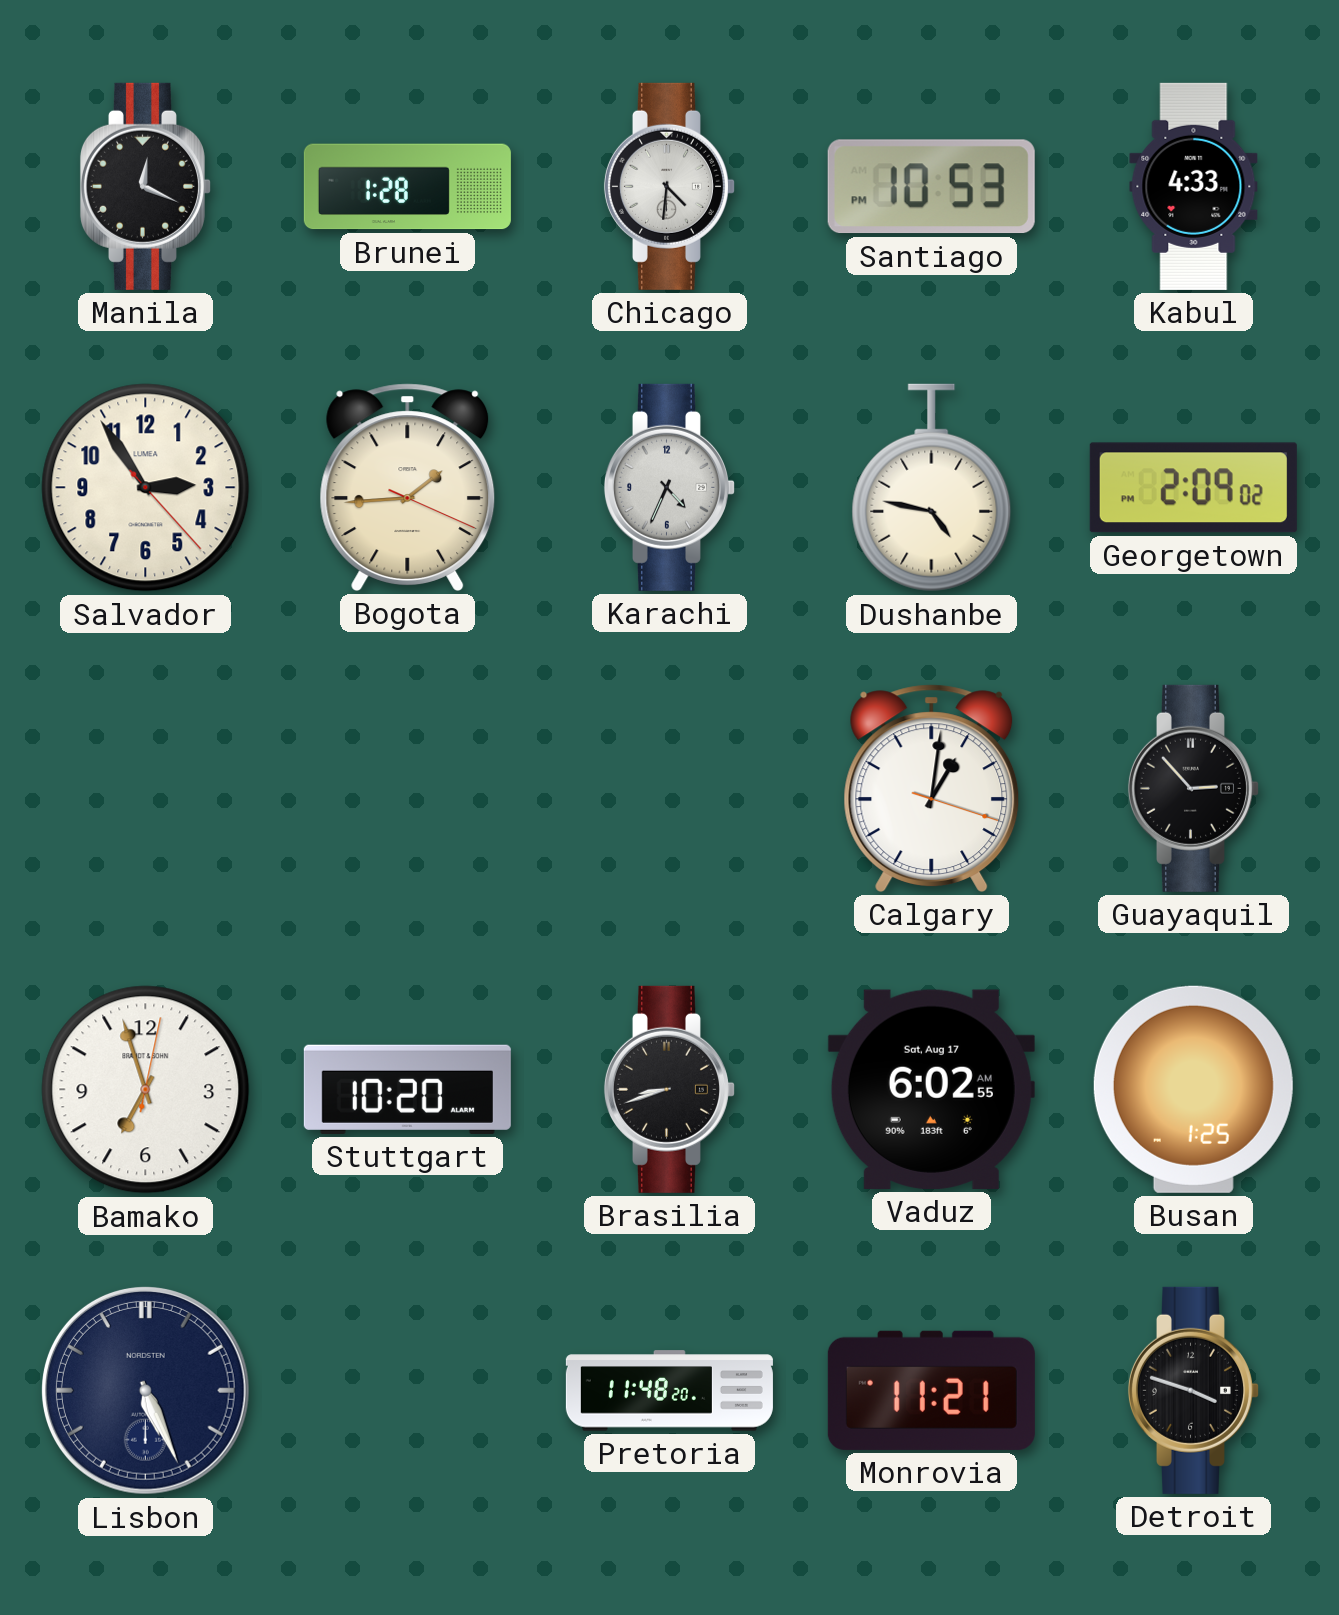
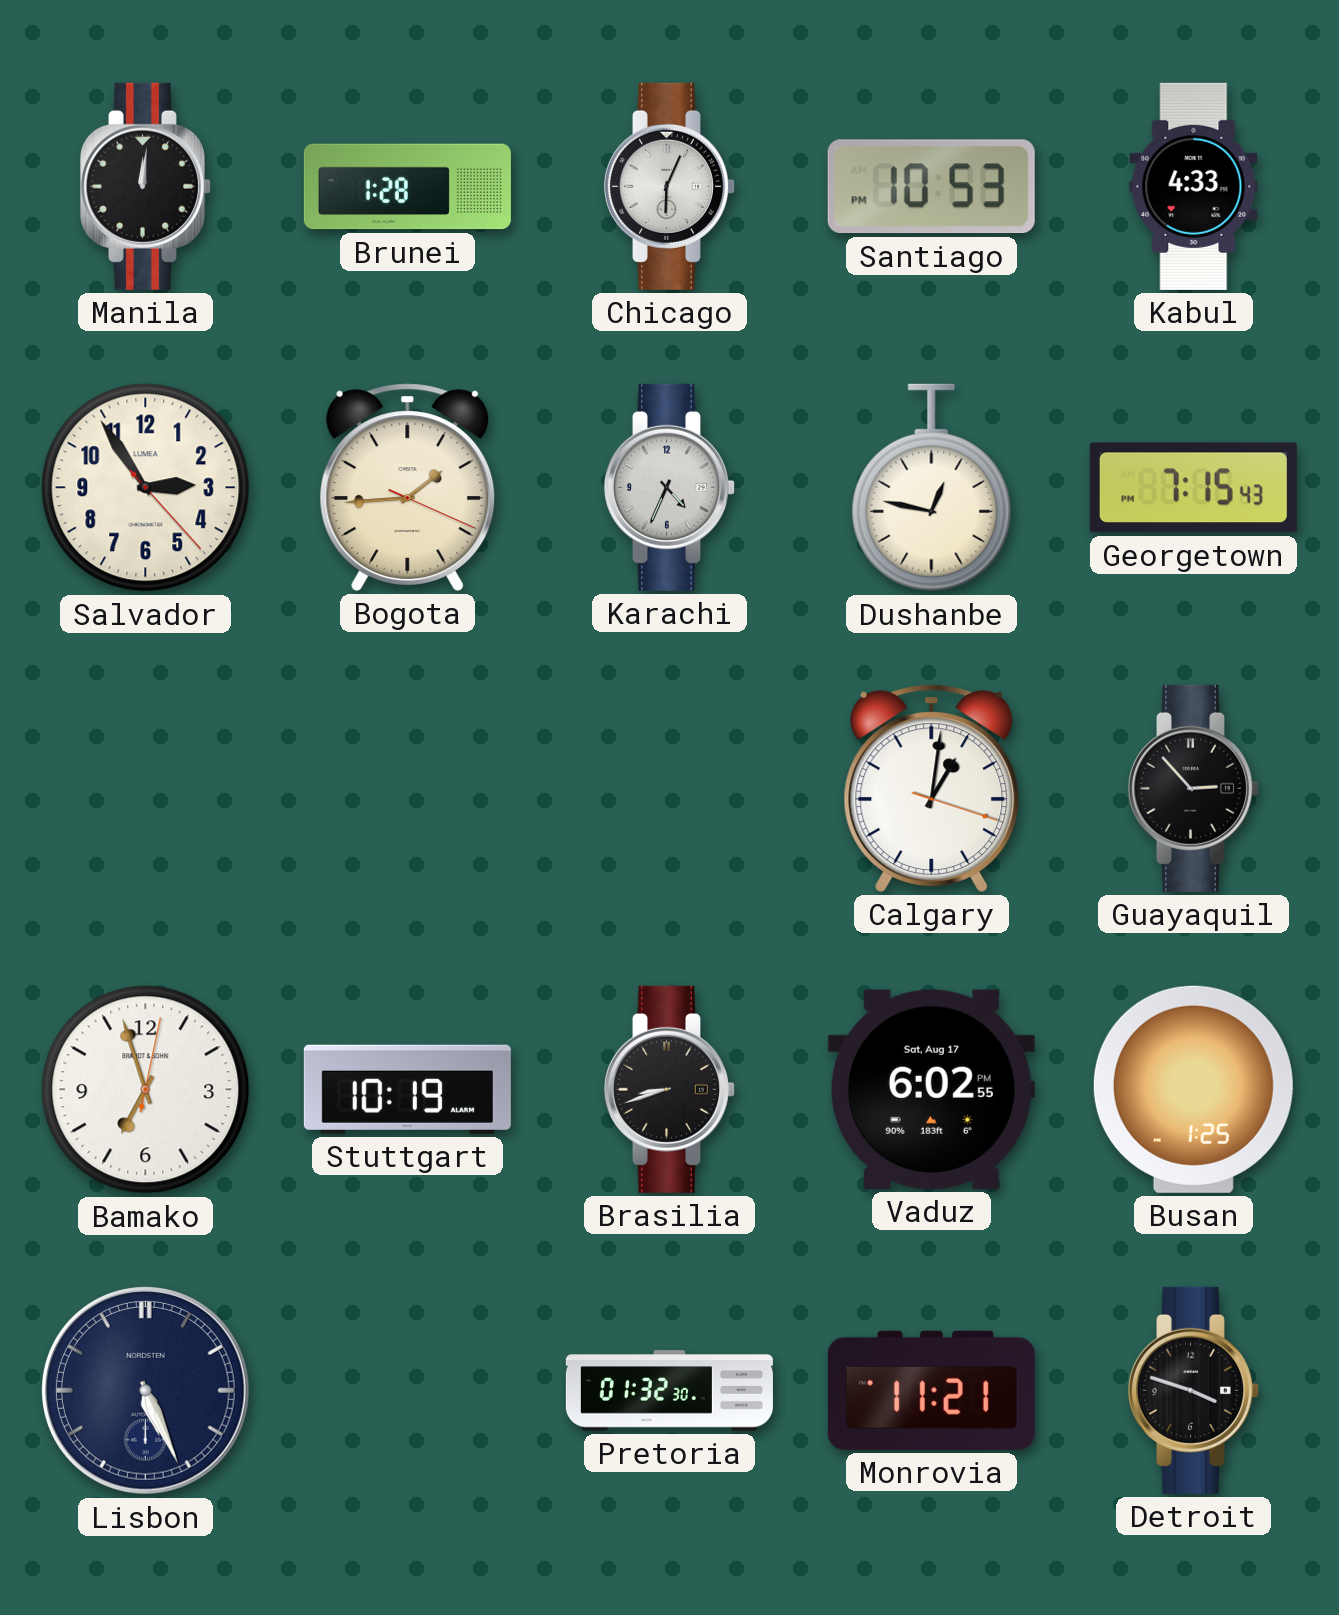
Manila: 12:19 -> 12:01 (145, 186)
Chicago: 4:31 -> 6:04 (669, 186)
Dushanbe: 4:47 -> 12:47 (932, 488)
Georgetown: 2:09 -> 7:15 (1193, 488)
Stuttgart: 10:20 -> 10:19 (407, 1089)
Vaduz: 6:02:55 AM -> 6:02:55 PM (931, 1089)
Pretoria: 11:48 -> 01:32 (669, 1391)
